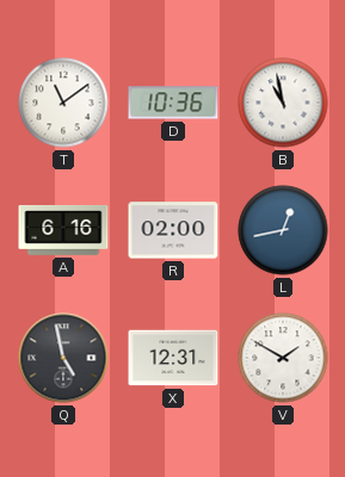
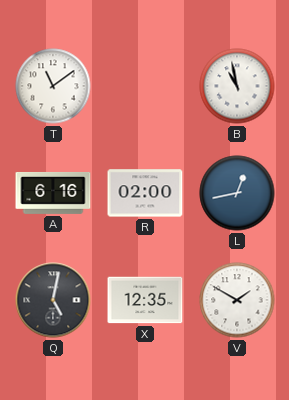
D: 10:36 -> none (173, 103)
Q: 4:58 -> 5:02 (53, 300)
X: 12:31 -> 12:35 (145, 300)
